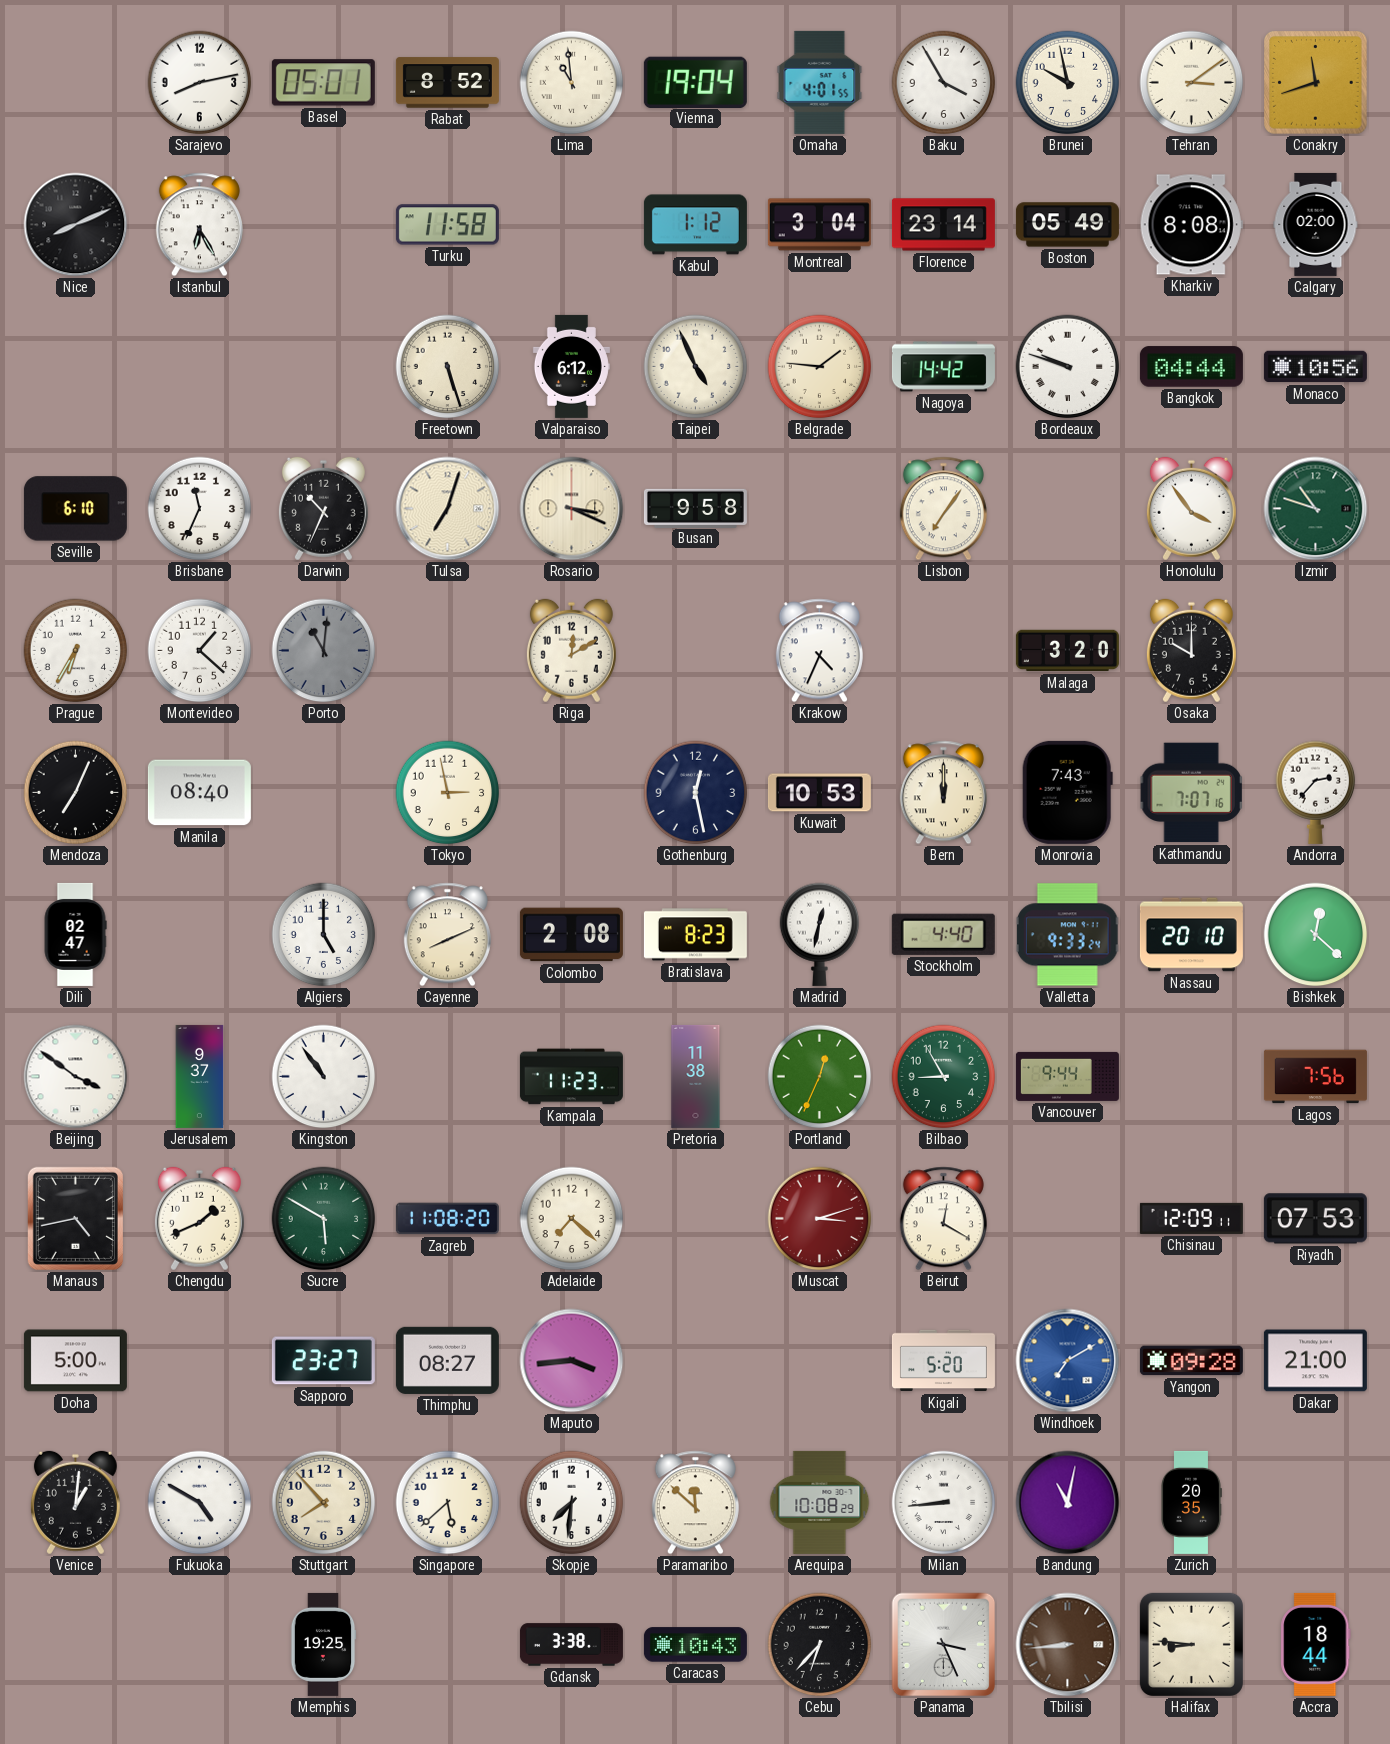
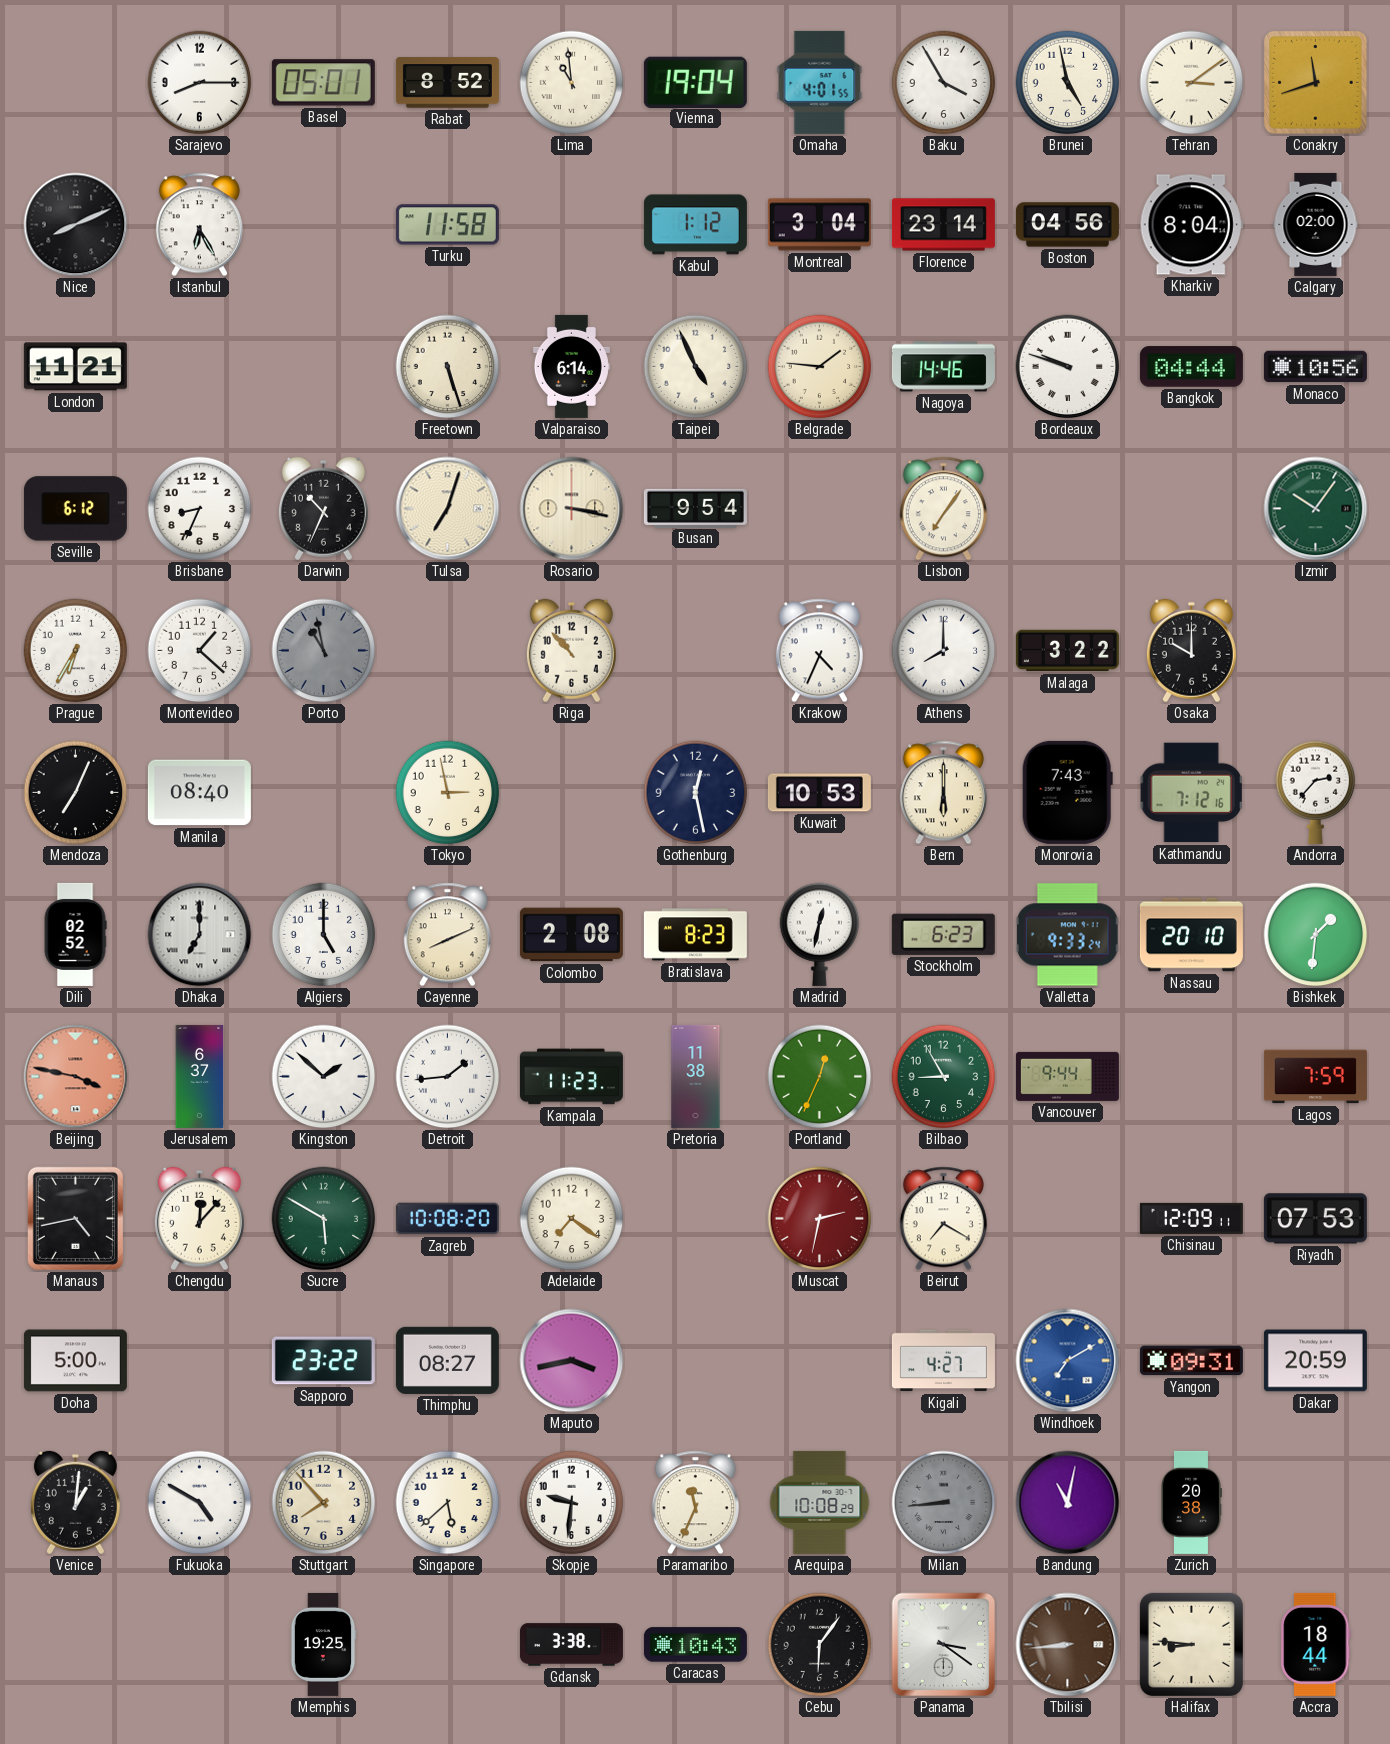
Sarajevo: 8:13 -> 8:15 (200, 83)
Brunei: 9:58 -> 4:58 (1068, 83)
Boston: 05:49 -> 04:56 (1067, 225)
Kharkiv: 8:08 -> 8:04 (1191, 225)
London: none -> 11:21 (75, 367)
Valparaiso: 6:12 -> 6:14 (571, 366)
Nagoya: 14:42 -> 14:46 (943, 367)
Seville: 6:10 -> 6:12 (75, 509)
Brisbane: 11:34 -> 8:34 (200, 509)
Rosario: 3:19 -> 3:17 (572, 509)
Busan: 9:58 -> 9:54 (695, 508)
Honolulu: 3:54 -> none (1191, 509)
Izmir: 10:48 -> 10:06 (1316, 509)
Porto: 11:01 -> 10:58 (324, 651)
Riga: 12:10 -> 10:53 (571, 651)
Athens: none -> 8:00 (944, 651)
Malaga: 3:20 -> 3:22 (1067, 651)
Bern: 12:00 -> 6:00 (943, 793)
Kathmandu: 7:07 -> 7:12 (1191, 793)
Dili: 02:47 -> 02:52 (75, 934)
Dhaka: none -> 7:00 (200, 935)
Stockholm: 4:40 -> 6:23 (943, 934)
Bishkek: 12:22 -> 1:31 (1316, 935)
Beijing: 3:51 -> 3:47 (76, 1077)
Beijing dial: white -> salmon (76, 1077)
Jerusalem: 9:37 -> 6:37 (200, 1076)
Kingston: 10:54 -> 1:52 (324, 1077)
Detroit: none -> 1:44 (448, 1077)
Lagos: 7:56 -> 7:59 (1315, 1077)
Chengdu: 1:41 -> 12:07 (199, 1219)
Zagreb: 11:08 -> 10:08 (447, 1219)
Adelaide: 7:22 -> 7:21 (572, 1219)
Muscat: 3:12 -> 2:32 (820, 1219)
Beirut: 12:20 -> 7:20 (943, 1219)
Sapporo: 23:27 -> 23:22 (323, 1361)
Maputo: 3:44 -> 3:43 (572, 1361)
Kigali: 5:20 -> 4:27 (943, 1361)
Yangon: 09:28 -> 09:31 (1191, 1361)
Dakar: 21:00 -> 20:59 (1315, 1361)
Skopje: 7:31 -> 9:31 (572, 1503)
Paramaribo: 11:52 -> 11:34 (695, 1503)
Milan dial: white -> grey (944, 1503)
Zurich: 20:35 -> 20:38 (1192, 1502)
Cebu: 6:37 -> 6:06 (820, 1645)
Panama: 3:26 -> 3:21 (944, 1645)
